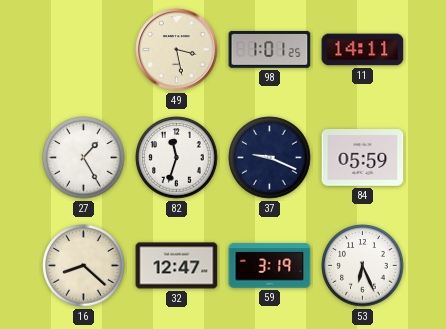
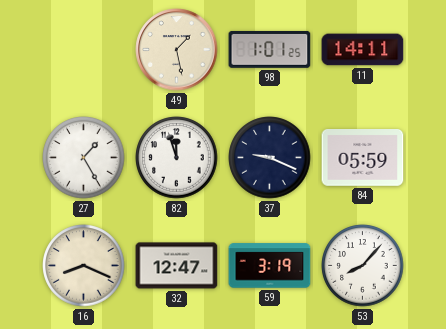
49: 3:28 -> 1:28 (177, 50)
82: 11:33 -> 11:57 (177, 158)
16: 8:22 -> 8:19 (84, 266)
53: 6:26 -> 8:07 (363, 266)
